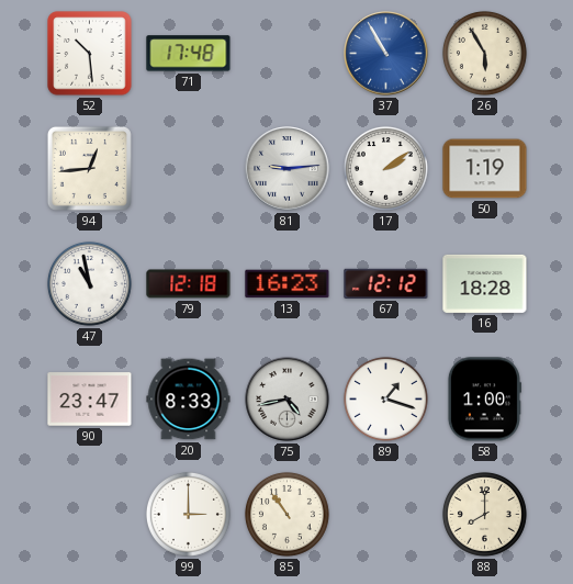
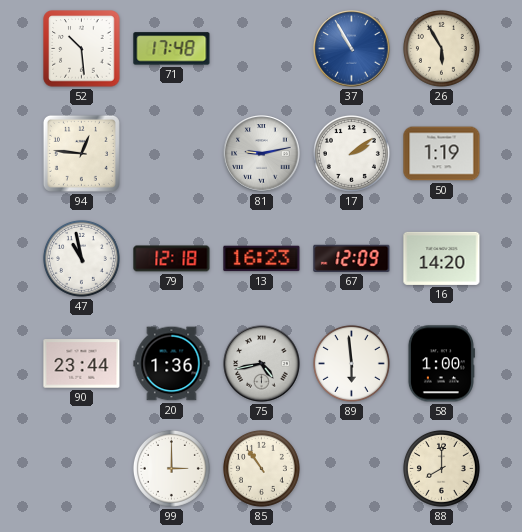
94: 12:44 -> 12:46 (81, 153)
81: 9:14 -> 9:13 (262, 154)
67: 12:12 -> 12:09 (352, 258)
16: 18:28 -> 14:20 (442, 258)
90: 23:47 -> 23:44 (82, 364)
20: 8:33 -> 1:36 (172, 364)
89: 1:18 -> 5:59 (351, 363)
